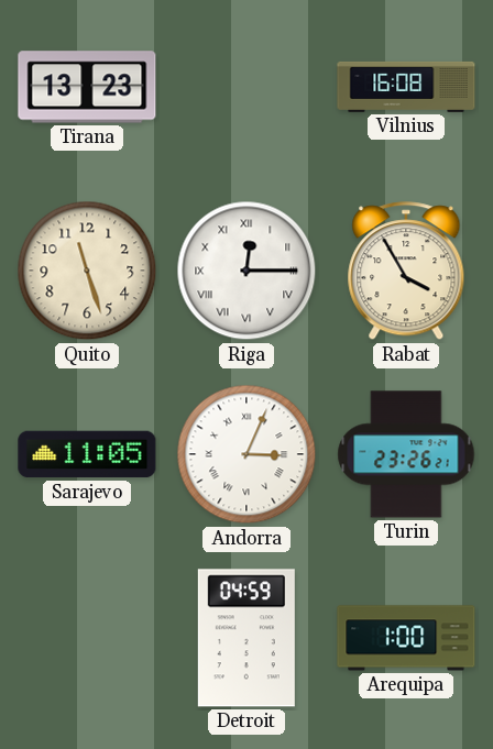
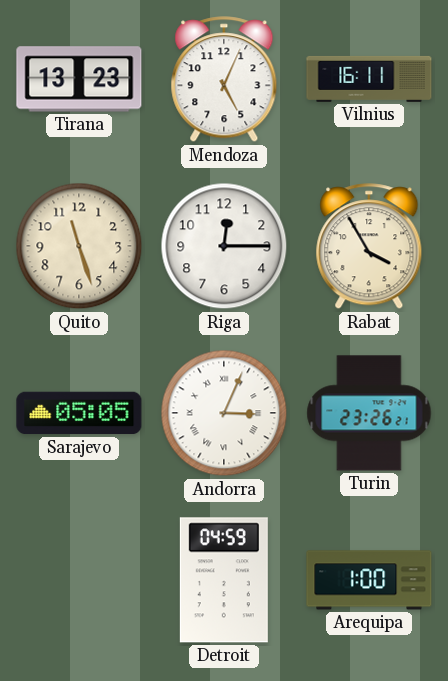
Mendoza: none -> 5:04 (224, 80)
Vilnius: 16:08 -> 16:11 (369, 79)
Riga numerals: Roman -> Arabic (224, 246)
Sarajevo: 11:05 -> 05:05 (79, 413)
